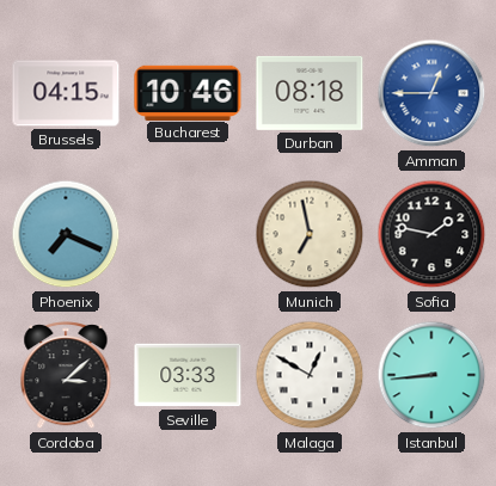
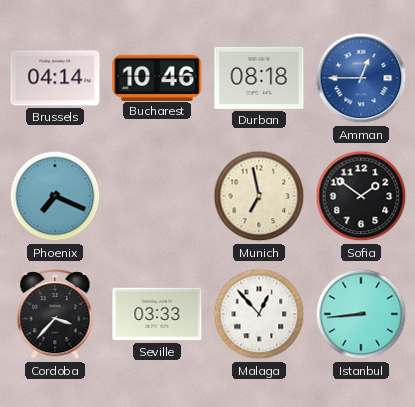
Brussels: 04:15 -> 04:14 (55, 78)
Sofia: 1:47 -> 1:51 (361, 196)
Cordoba: 3:08 -> 3:37 (55, 315)
Malaga: 12:50 -> 12:53 (259, 314)
